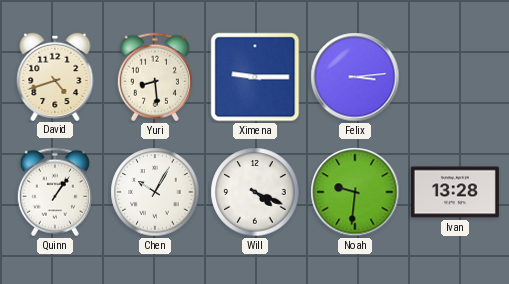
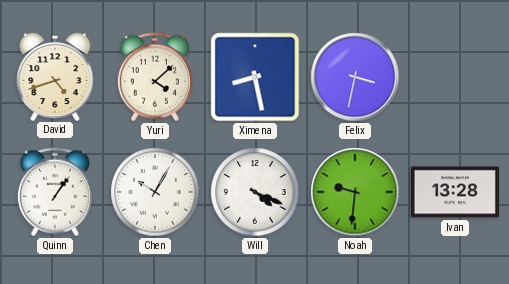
Yuri: 8:29 -> 4:08 (155, 77)
Ximena: 9:15 -> 8:28 (255, 77)
Felix: 3:14 -> 3:32 (355, 77)
